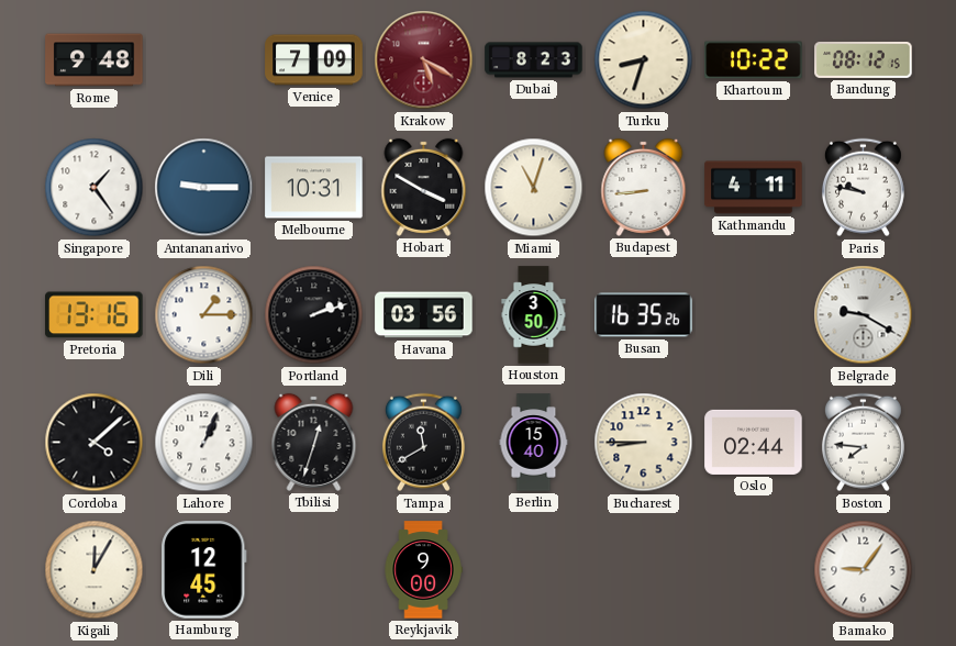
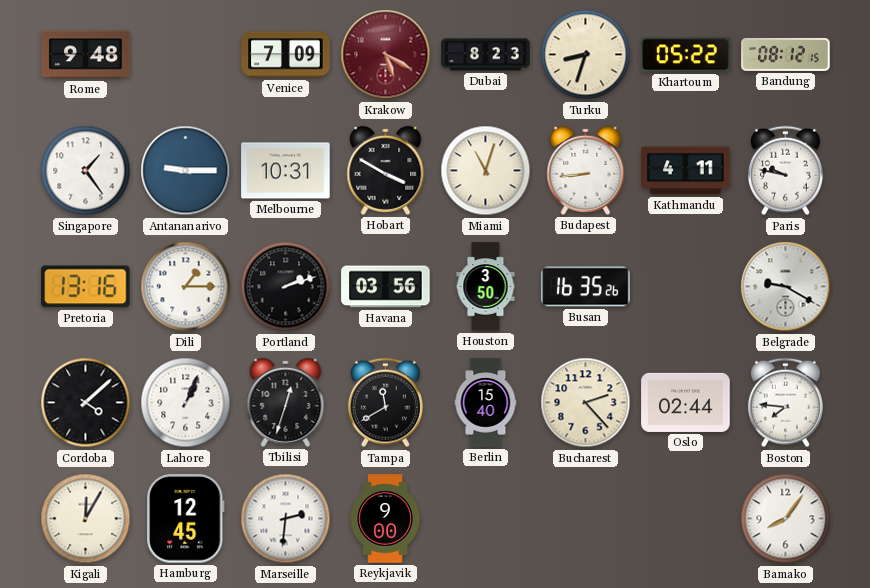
Khartoum: 10:22 -> 05:22 (686, 55)
Bucharest: 8:45 -> 2:23 (586, 403)
Marseille: none -> 2:31 (286, 519)
Bamako: 9:06 -> 8:06 (786, 519)
